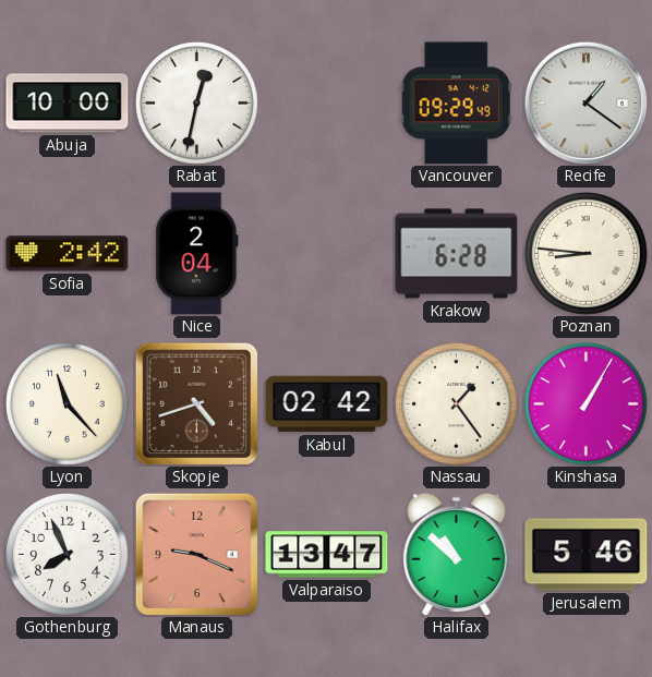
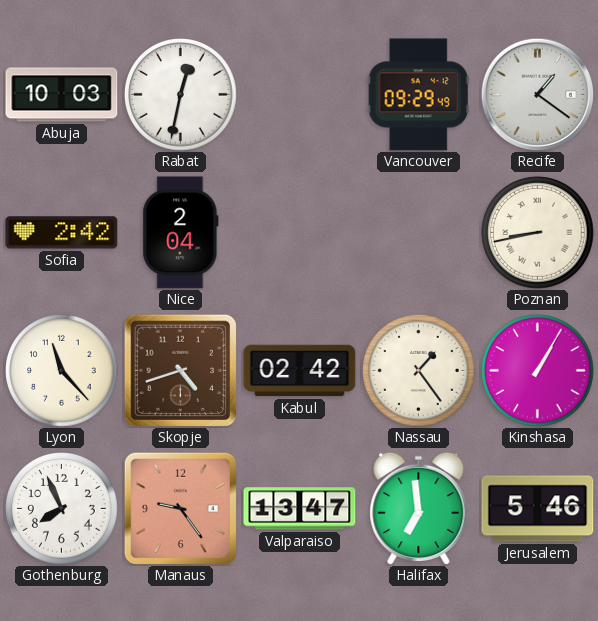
Abuja: 10:00 -> 10:03 (62, 95)
Krakow: 6:28 -> none (457, 254)
Poznan: 8:46 -> 8:43 (538, 233)
Manaus: 9:19 -> 9:24 (180, 508)
Halifax: 10:52 -> 6:59 (419, 508)
